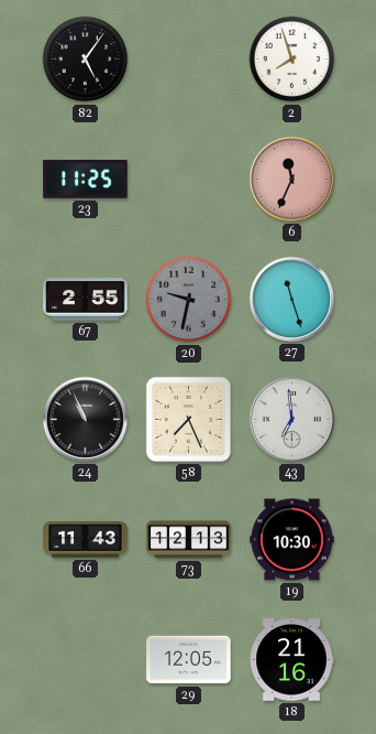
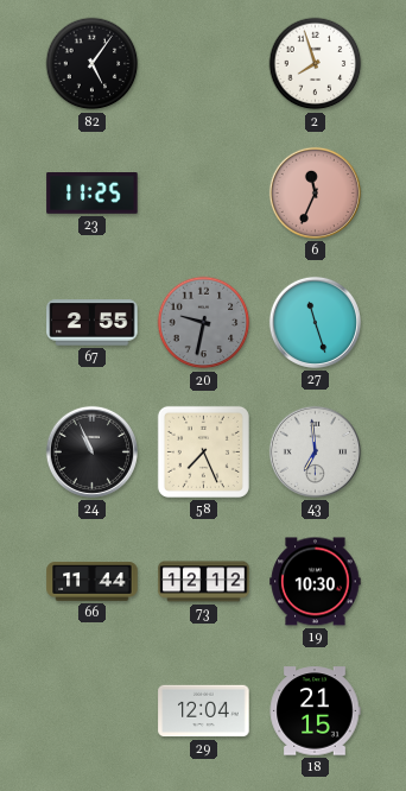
66: 11:43 -> 11:44 (93, 582)
73: 12:13 -> 12:12 (204, 582)
29: 12:05 -> 12:04 (204, 711)
18: 21:16 -> 21:15 (315, 711)
